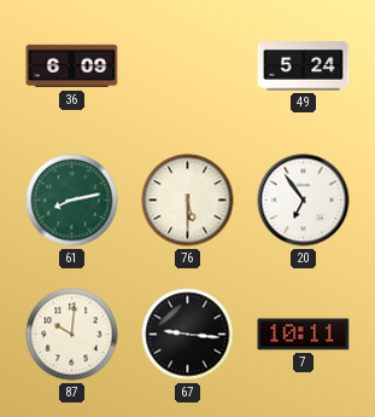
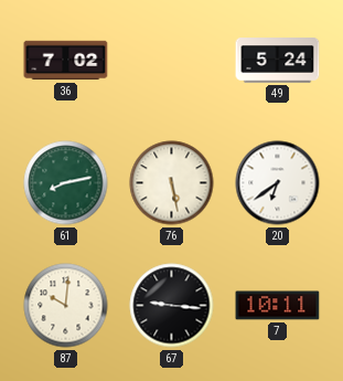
36: 6:09 -> 7:02 (66, 61)
76: 5:30 -> 5:28 (172, 183)
20: 6:54 -> 6:39 (278, 183)
